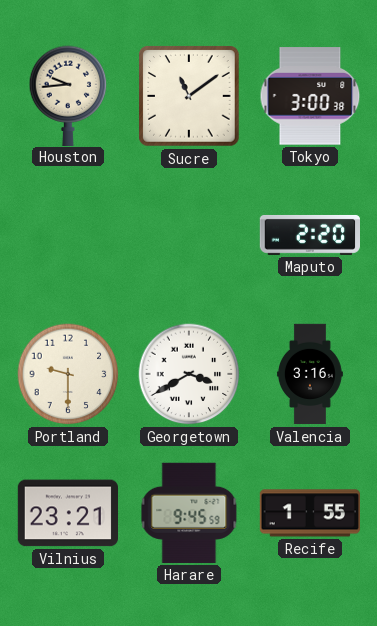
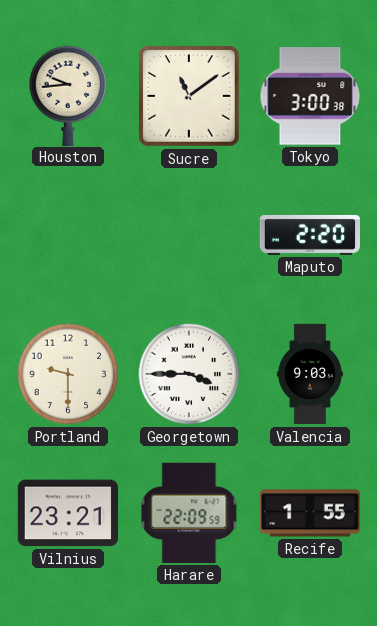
Georgetown: 3:40 -> 3:45 (189, 374)
Valencia: 3:16 -> 9:03 (310, 374)
Harare: 9:45 -> 22:09 (189, 513)
